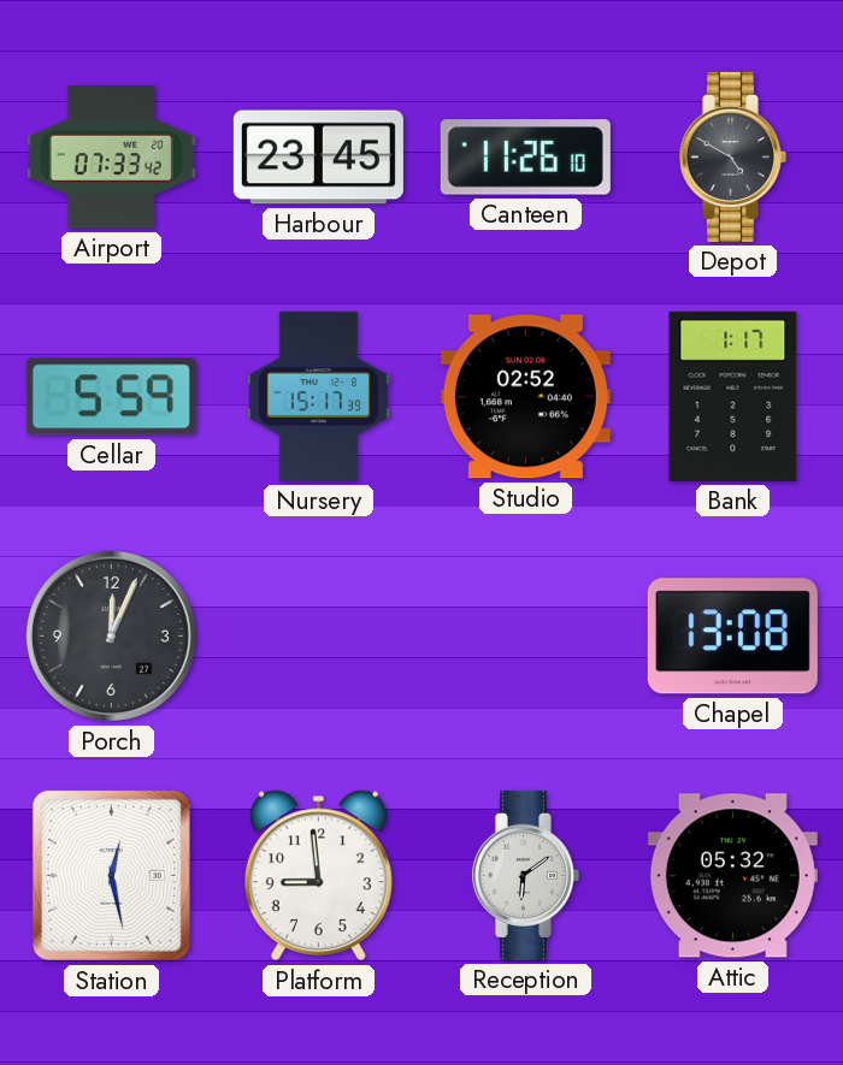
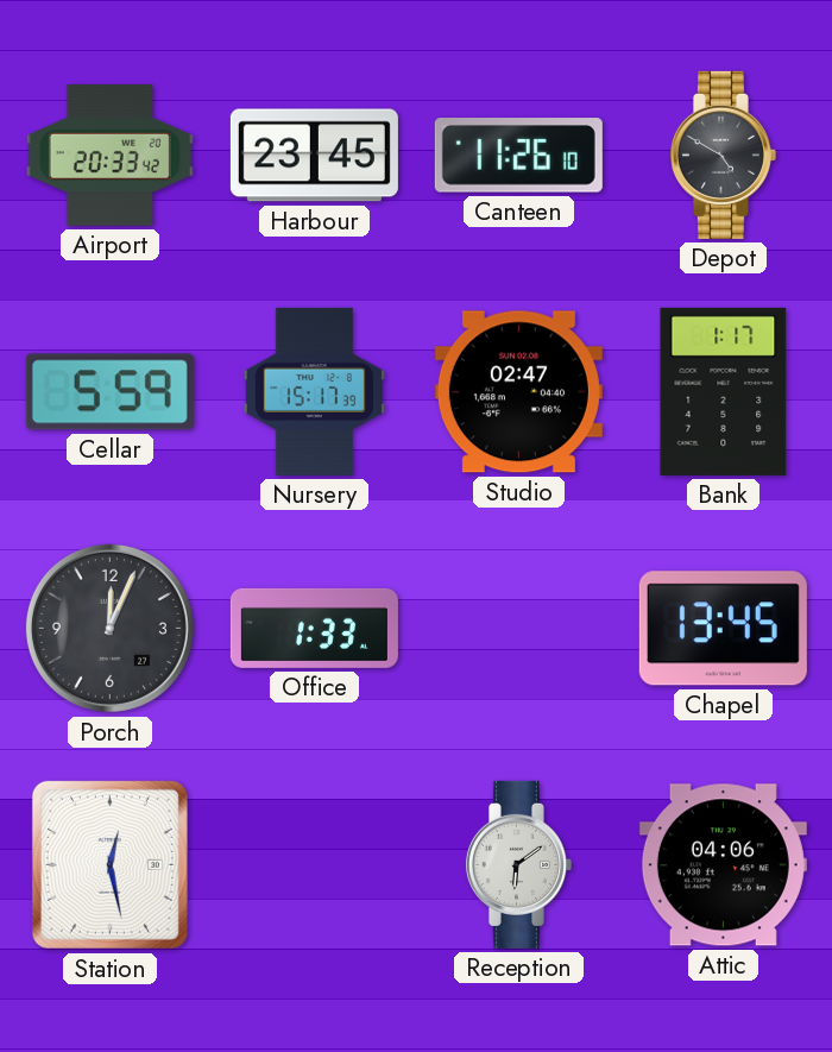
Airport: 07:33 -> 20:33 (109, 156)
Studio: 02:52 -> 02:47 (518, 392)
Office: none -> 1:33 (314, 628)
Chapel: 13:08 -> 13:45 (723, 629)
Platform: 8:59 -> none (318, 876)
Attic: 05:32 -> 04:06 (723, 865)
